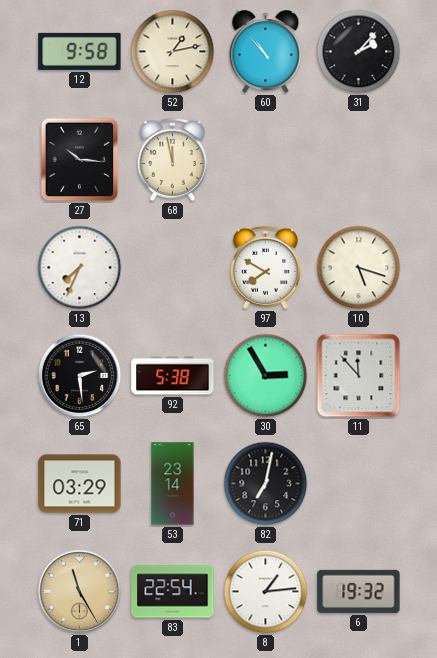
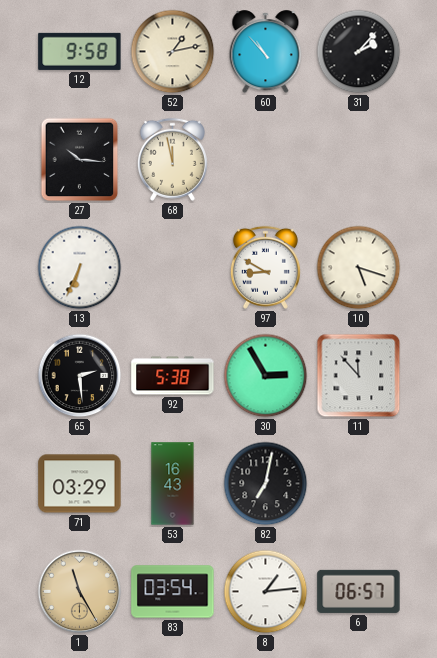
13: 7:34 -> 6:34 (80, 268)
97: 7:50 -> 8:50 (265, 267)
53: 23:14 -> 16:43 (173, 484)
83: 22:54 -> 03:54 (173, 592)
6: 19:32 -> 06:57 (359, 591)
